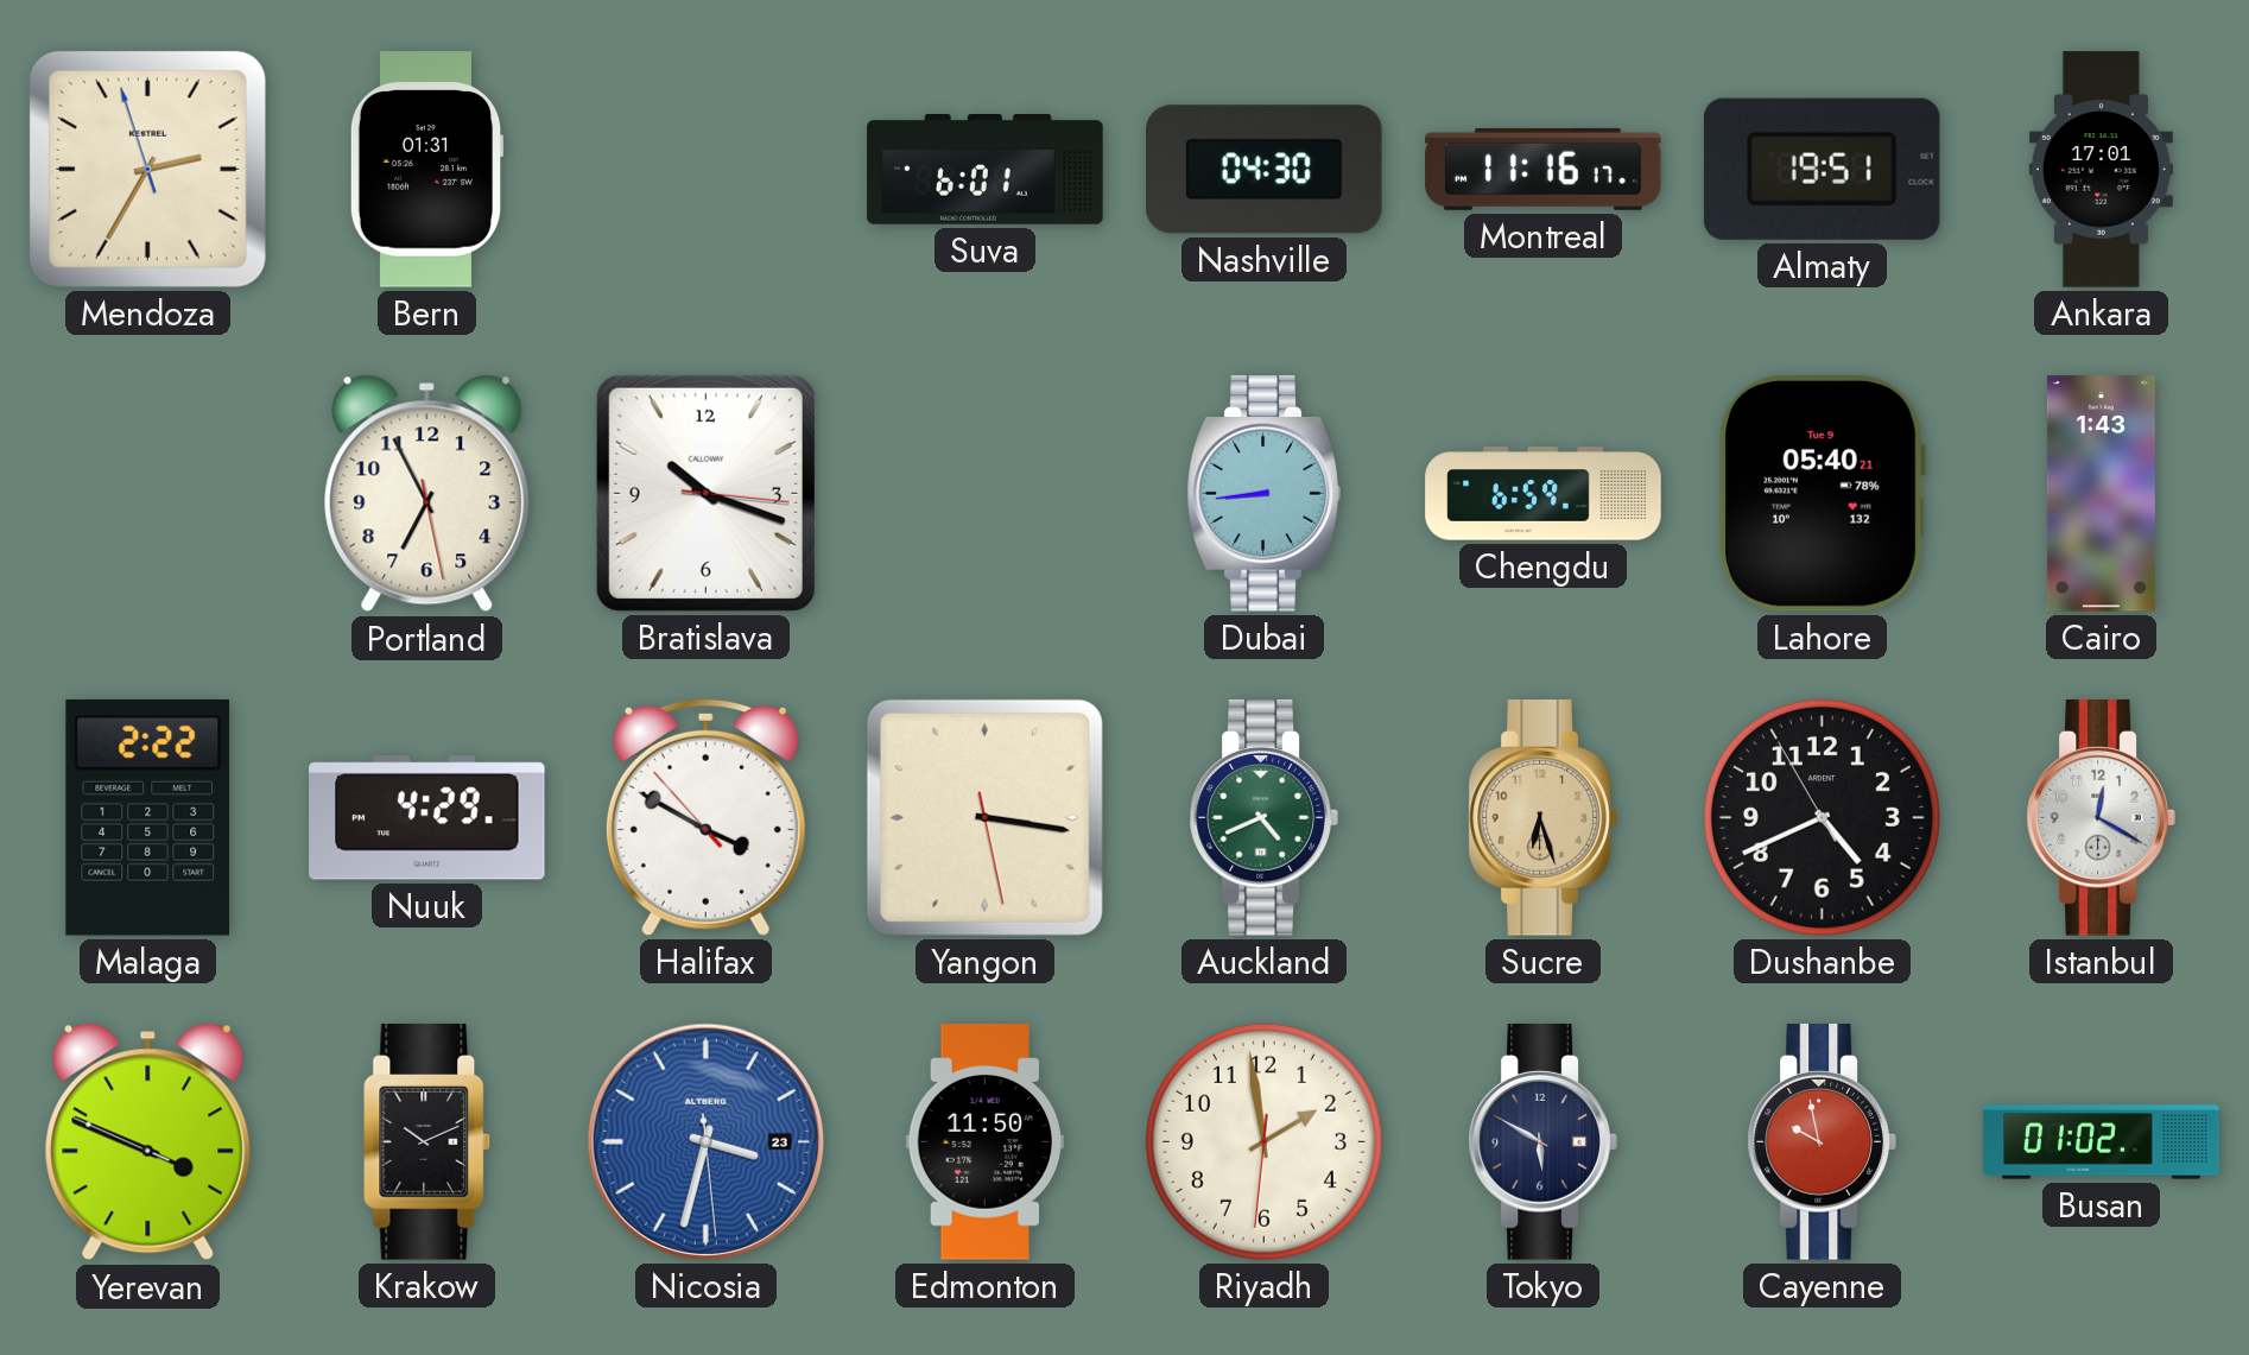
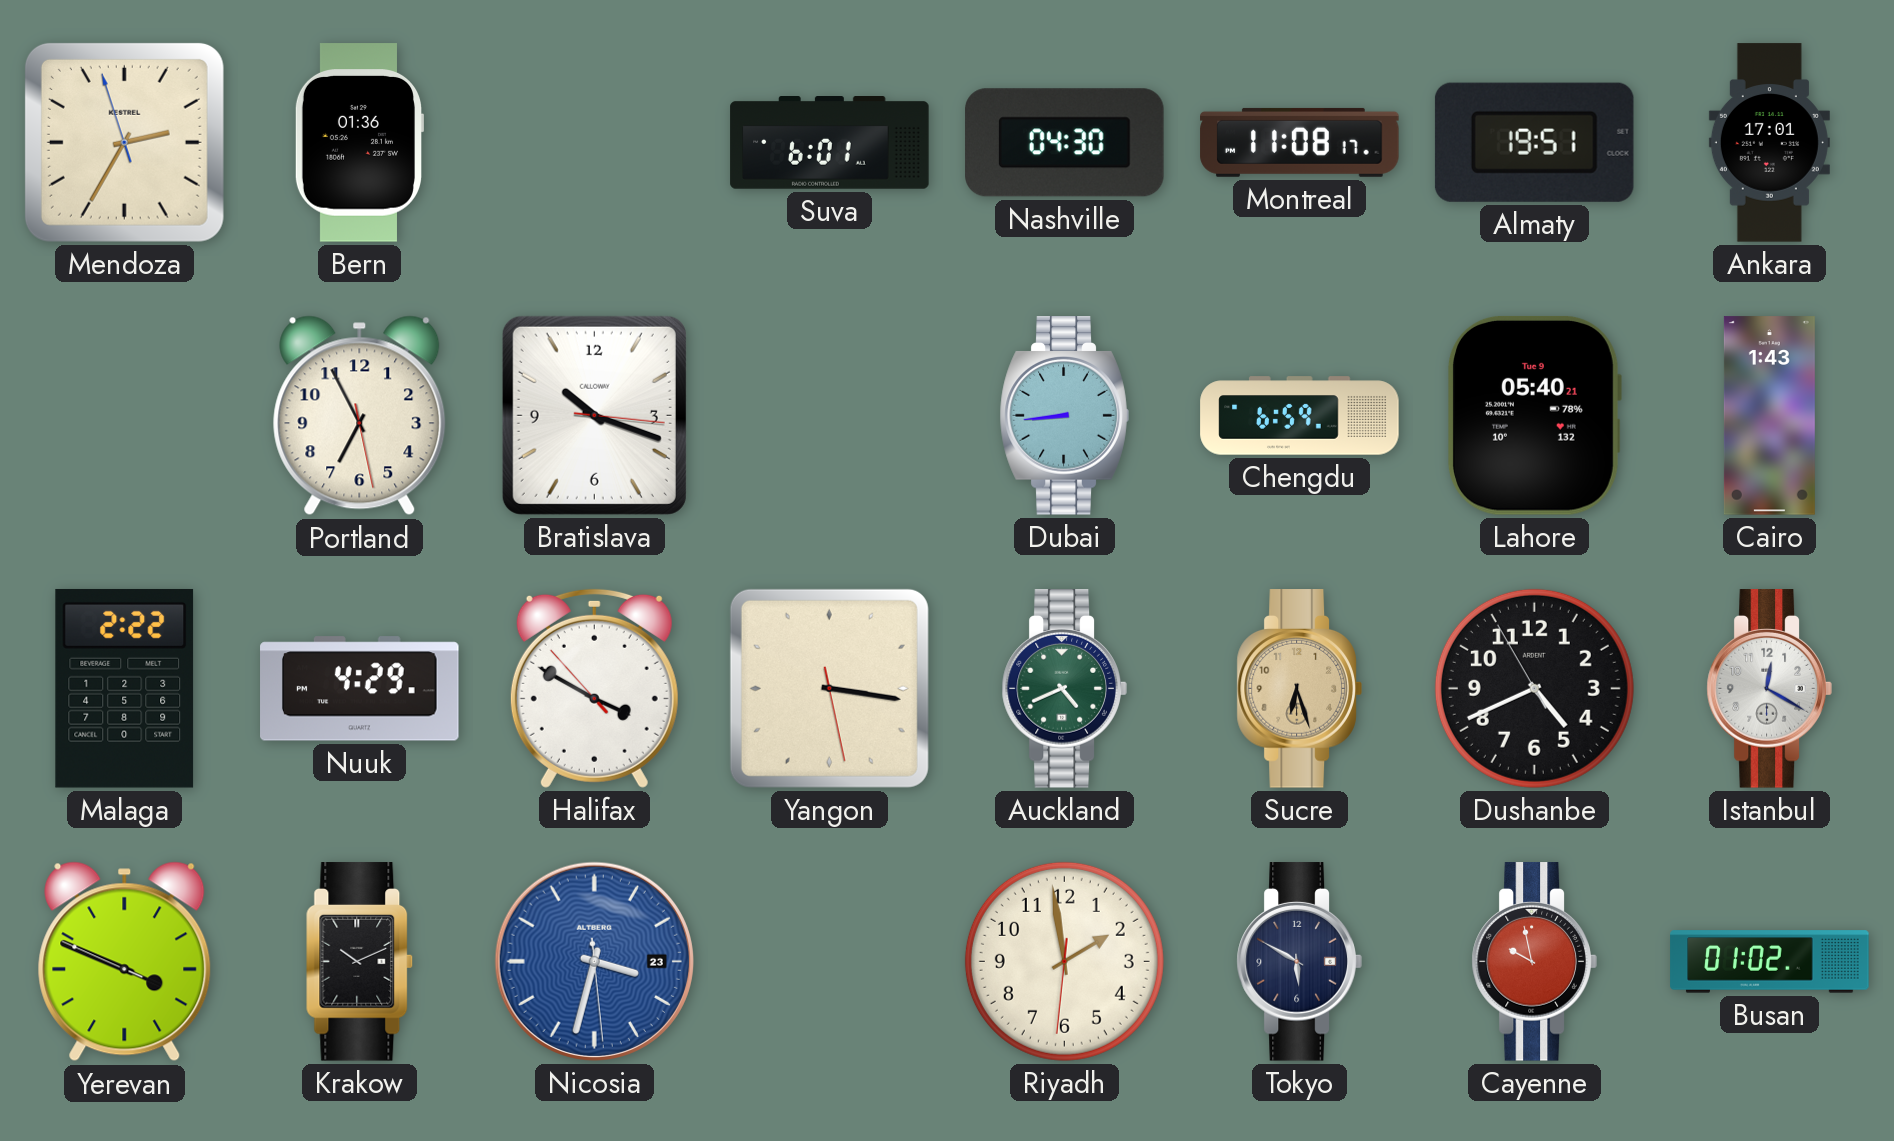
Bern: 01:31 -> 01:36 (358, 143)
Montreal: 11:16 -> 11:08 (1300, 142)
Edmonton: 11:50 -> none (986, 1142)
